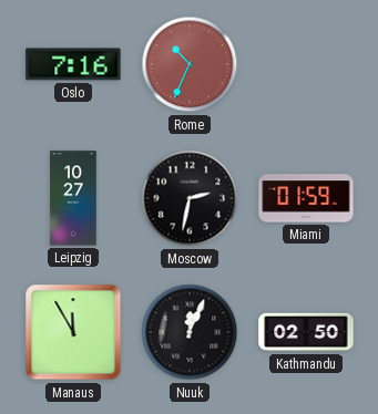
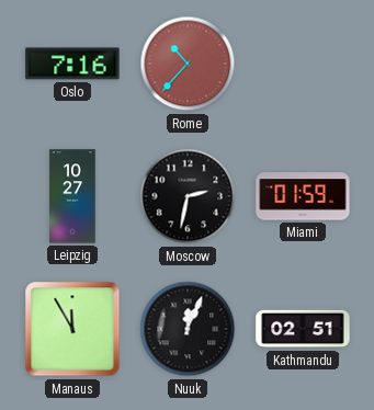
Rome: 10:34 -> 10:37 (188, 64)
Kathmandu: 02:50 -> 02:51 (303, 329)
